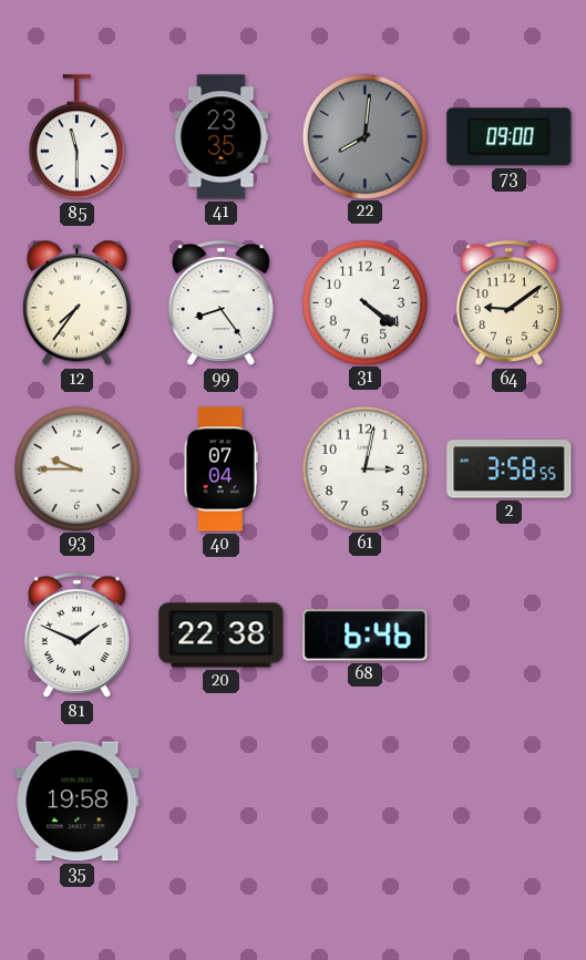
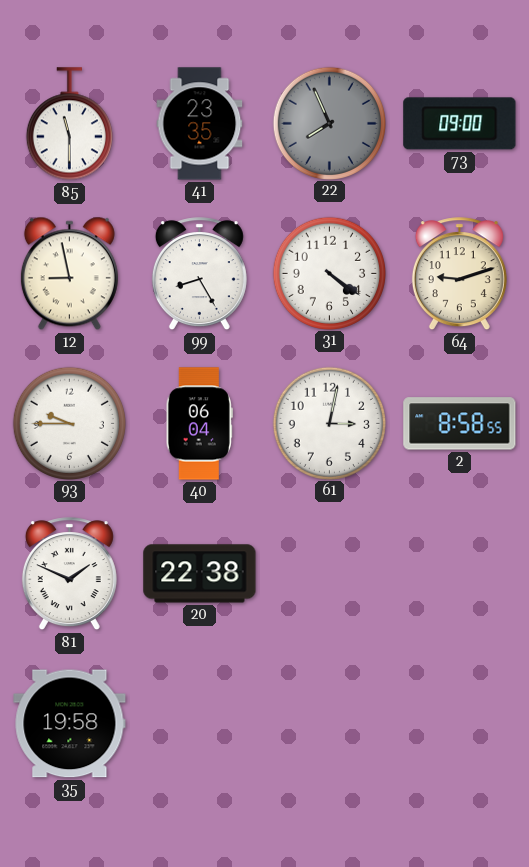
22: 8:01 -> 7:56 (329, 123)
12: 7:36 -> 8:58 (69, 274)
99: 8:24 -> 8:25 (199, 274)
64: 9:09 -> 9:12 (459, 274)
40: 07:04 -> 06:04 (199, 424)
2: 3:58 -> 8:58 (460, 424)
68: 6:46 -> none (366, 636)
